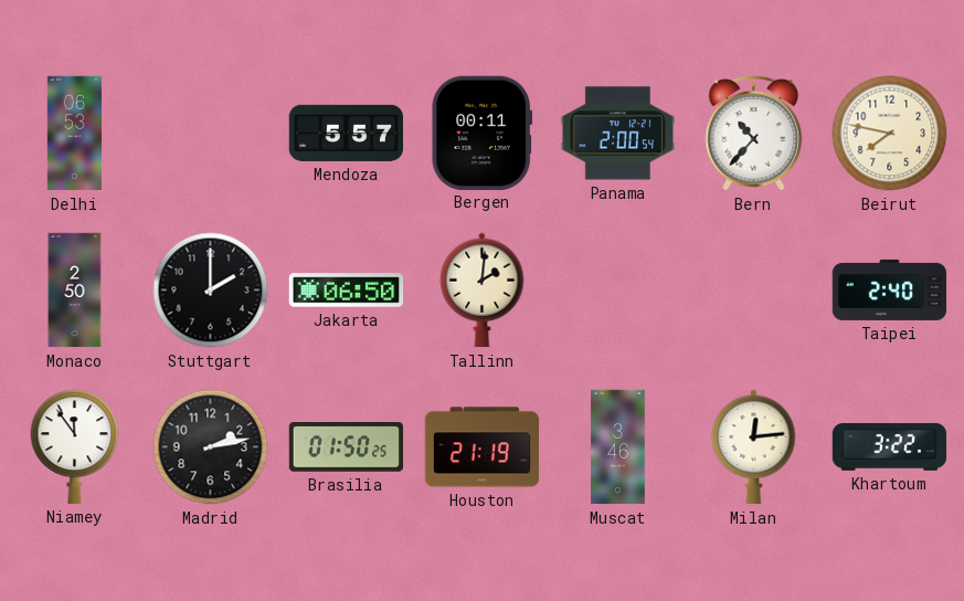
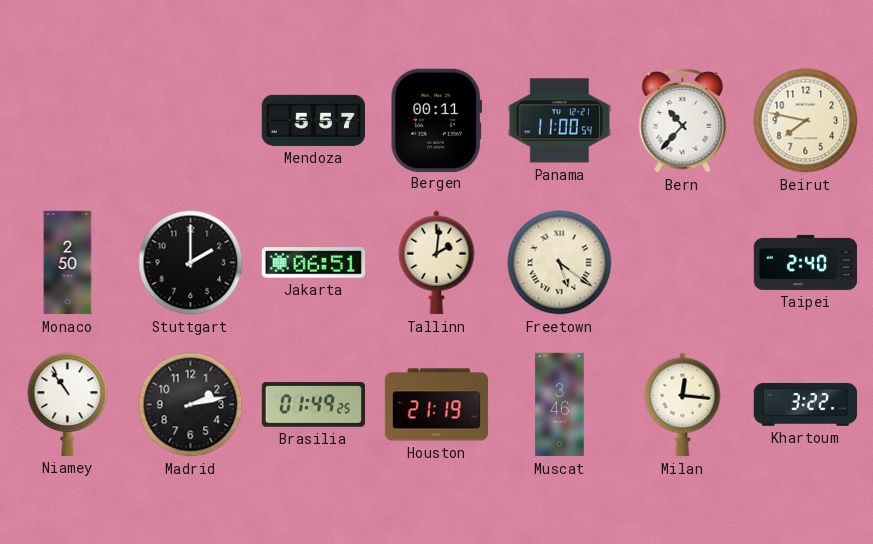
Delhi: 06:53 -> none (74, 134)
Panama: 2:00 -> 11:00 (560, 121)
Jakarta: 06:50 -> 06:51 (314, 263)
Freetown: none -> 5:21 (560, 263)
Niamey: 11:54 -> 10:54 (68, 404)
Brasilia: 01:50 -> 01:49 (314, 405)
Milan: 12:14 -> 12:16 (683, 405)
